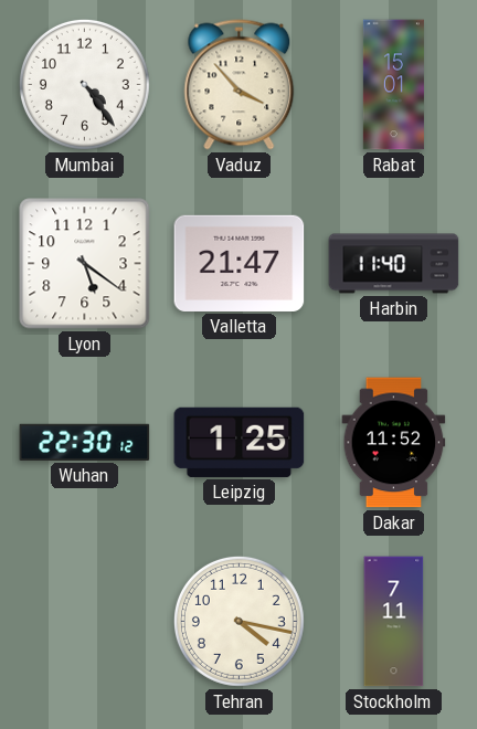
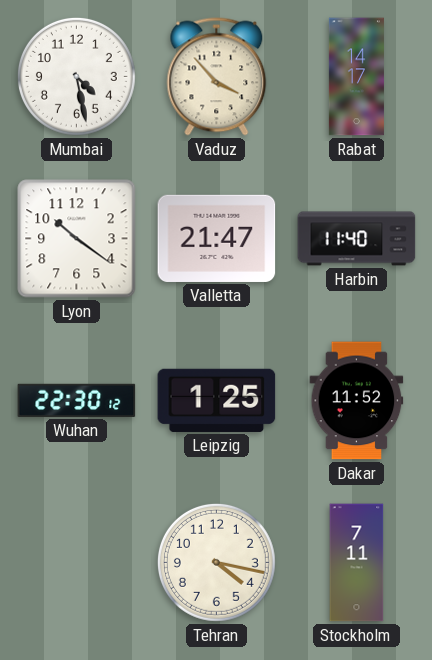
Mumbai: 4:24 -> 4:28 (76, 76)
Rabat: 15:01 -> 14:17 (356, 77)
Lyon: 5:21 -> 10:21 (77, 239)
